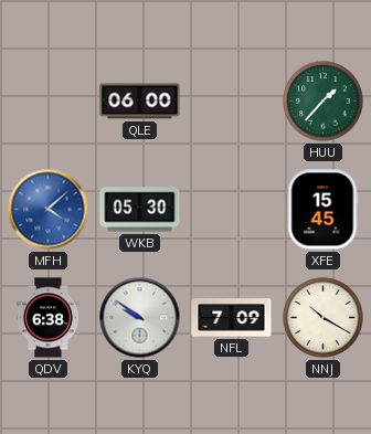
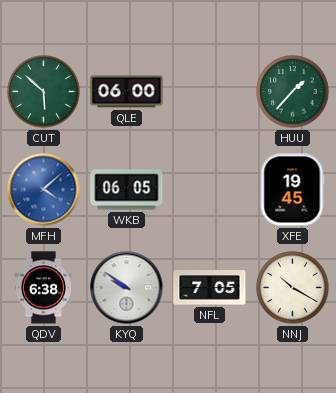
CUT: none -> 5:52 (44, 92)
WKB: 05:30 -> 06:05 (127, 190)
XFE: 15:45 -> 19:45 (292, 190)
NFL: 7:09 -> 7:05 (210, 288)
